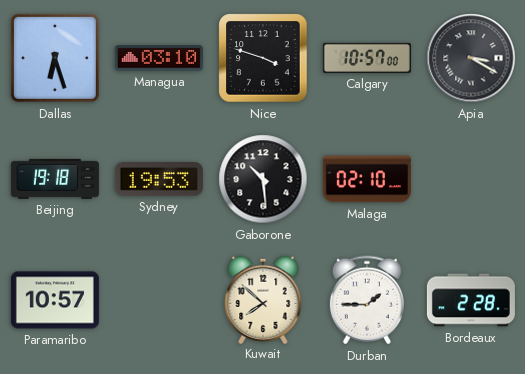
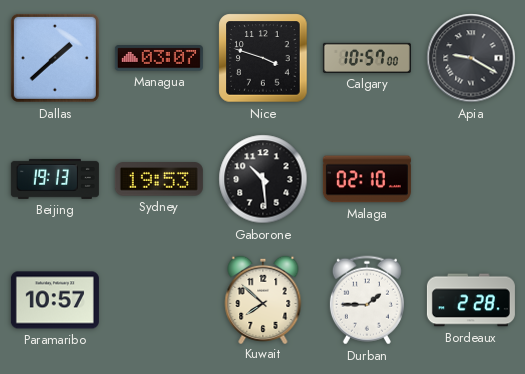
Dallas: 6:27 -> 1:38 (55, 58)
Managua: 03:10 -> 03:07 (159, 58)
Apia: 3:20 -> 9:20 (471, 58)
Beijing: 19:18 -> 19:13 (55, 179)
